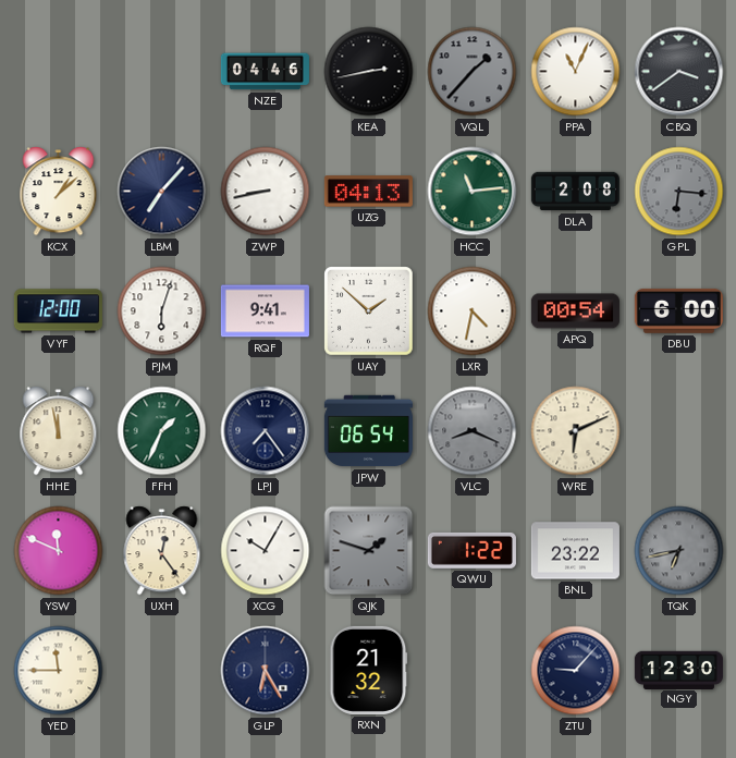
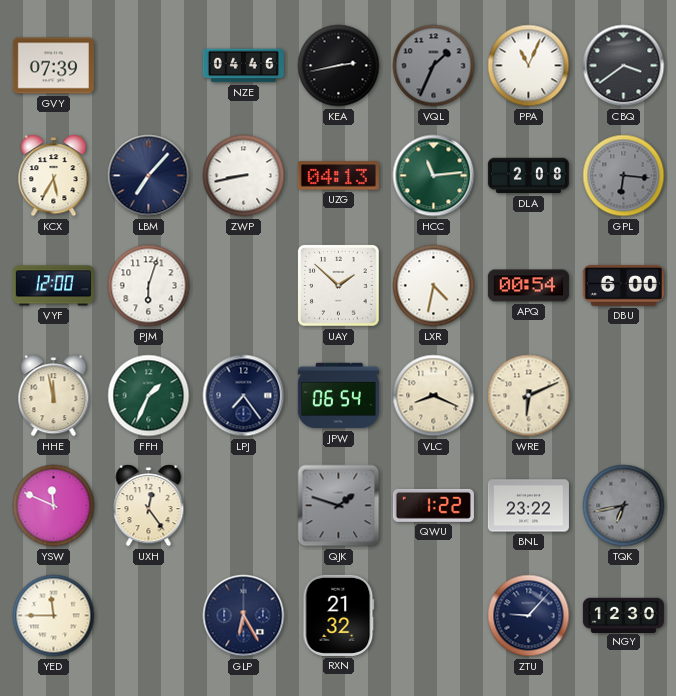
GVY: none -> 07:39 (53, 66)
VQL: 1:37 -> 1:34 (434, 66)
KCX: 1:08 -> 5:35 (54, 176)
RQF: 9:41 -> none (265, 311)
VLC dial: grey -> cream (434, 396)
XCG: 10:05 -> none (266, 551)
